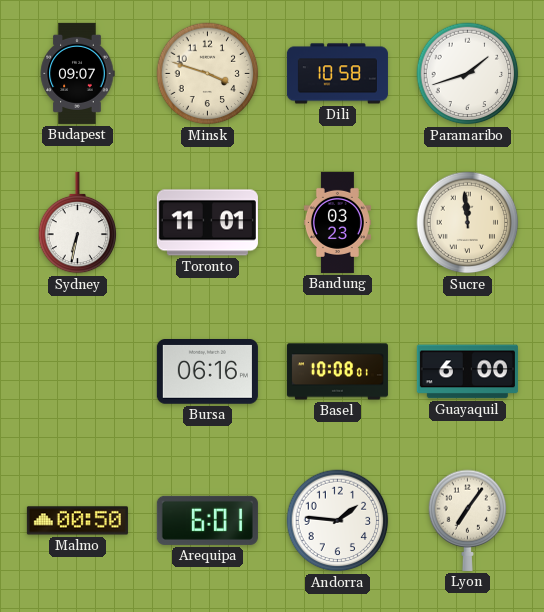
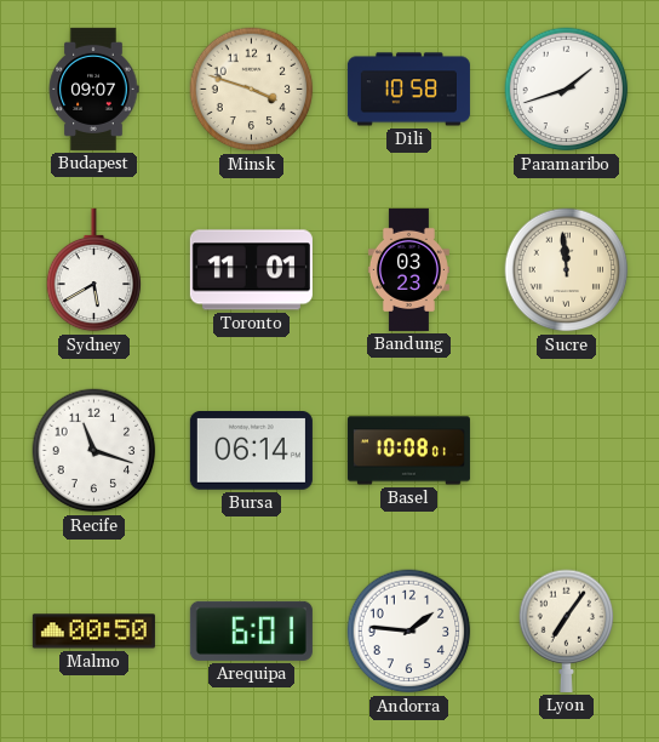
Sydney: 6:32 -> 5:40 (94, 270)
Recife: none -> 11:18 (94, 451)
Bursa: 06:16 -> 06:14 (251, 451)
Guayaquil: 6:00 -> none (467, 372)
